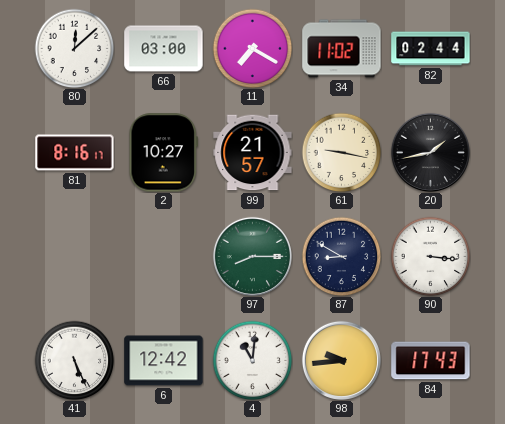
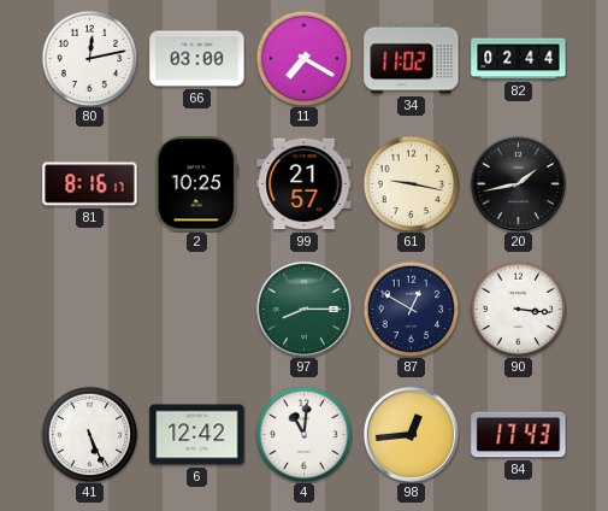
80: 12:08 -> 12:13 (89, 58)
2: 10:27 -> 10:25 (197, 184)
87: 8:50 -> 12:50 (411, 309)
98: 9:44 -> 12:44 (411, 434)
